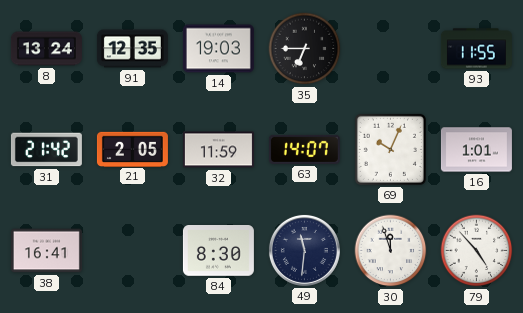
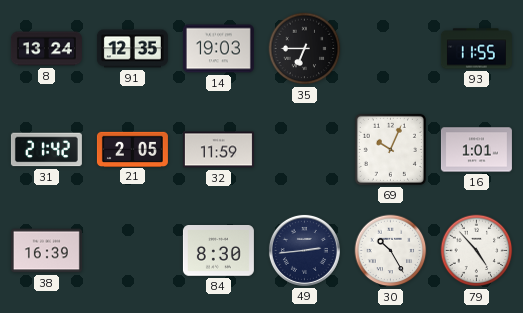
63: 14:07 -> none (304, 149)
38: 16:41 -> 16:39 (46, 251)
49: 11:31 -> 2:44 (304, 250)
30: 11:57 -> 10:25 (391, 251)
